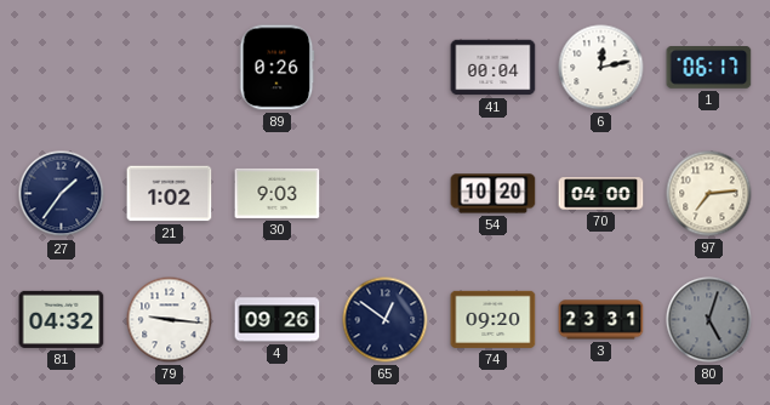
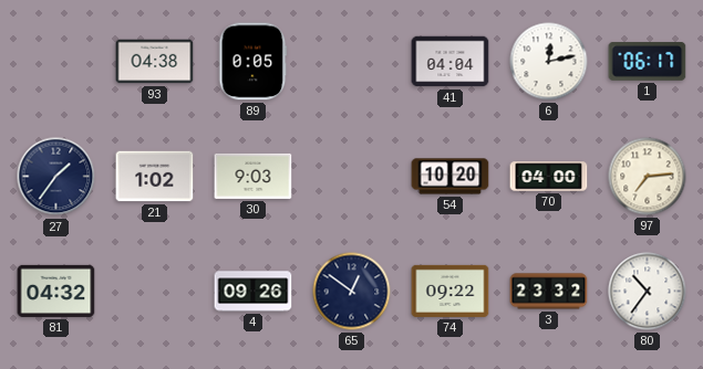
93: none -> 04:38 (155, 62)
89: 0:26 -> 0:05 (254, 62)
41: 00:04 -> 04:04 (451, 62)
79: 9:16 -> none (170, 320)
74: 09:20 -> 09:22 (451, 291)
3: 23:31 -> 23:32 (549, 292)
80: 5:03 -> 10:36 (648, 292)
80 dial: grey -> white (648, 292)
